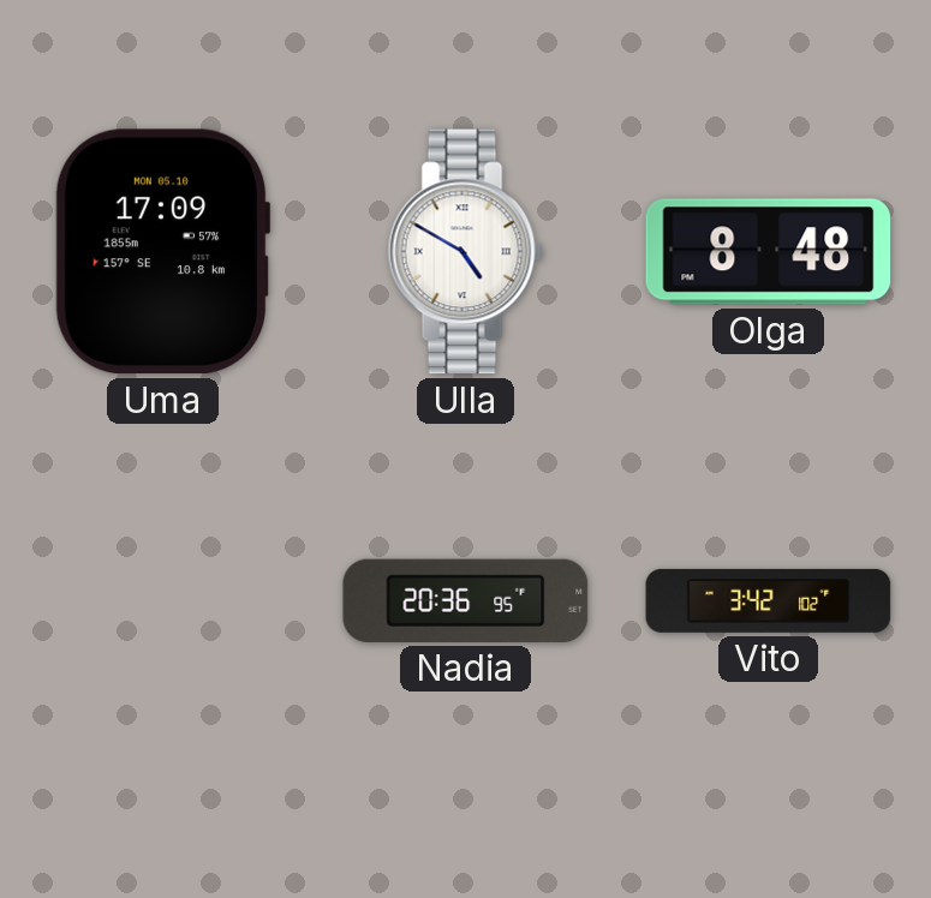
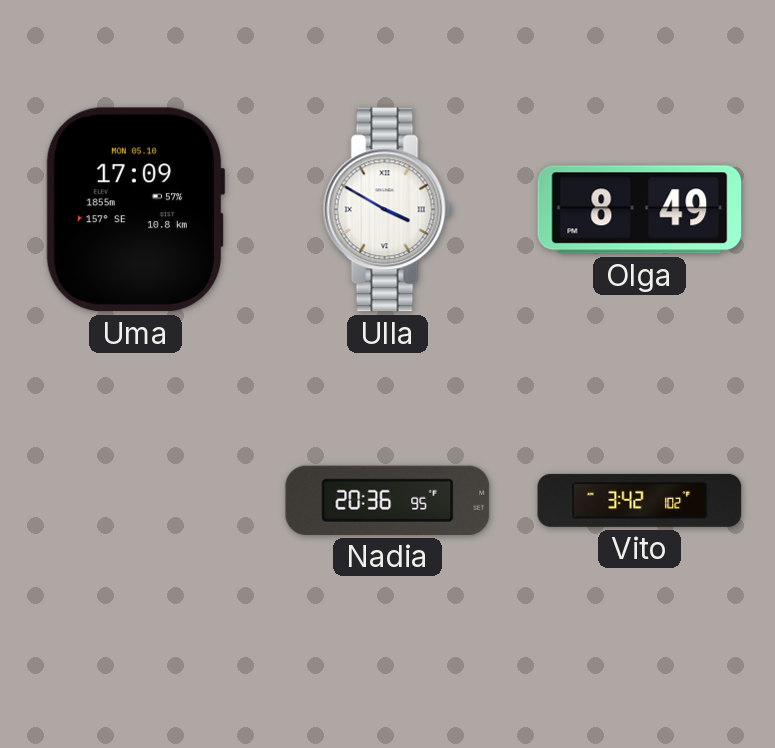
Ulla: 4:50 -> 3:50 (387, 210)
Olga: 8:48 -> 8:49 (640, 210)
